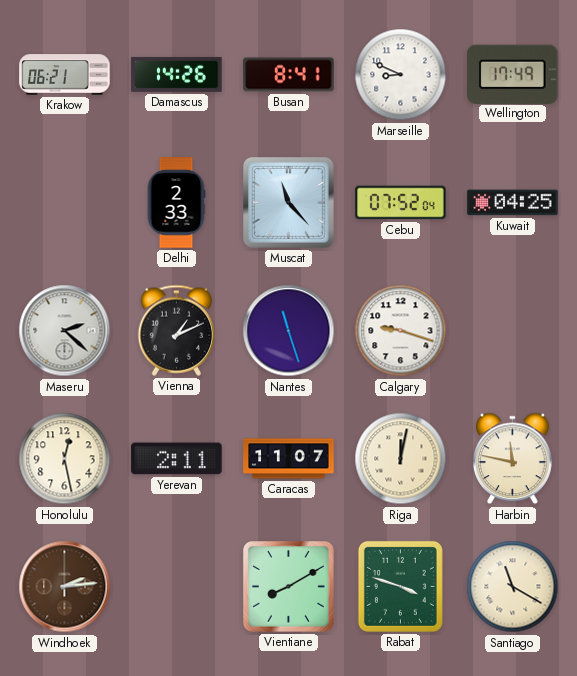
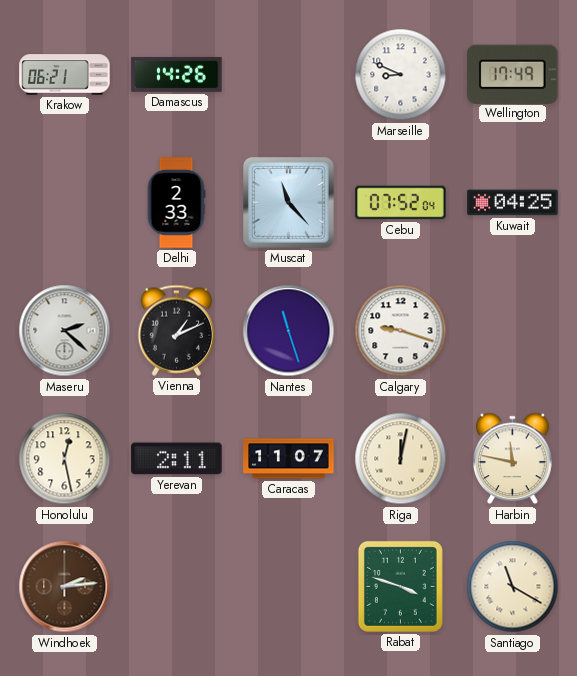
Busan: 8:41 -> none (289, 75)
Vientiane: 8:10 -> none (289, 587)
